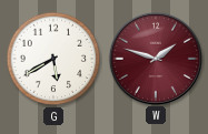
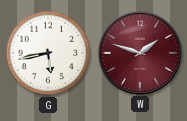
G: 5:40 -> 5:43 (48, 53)
